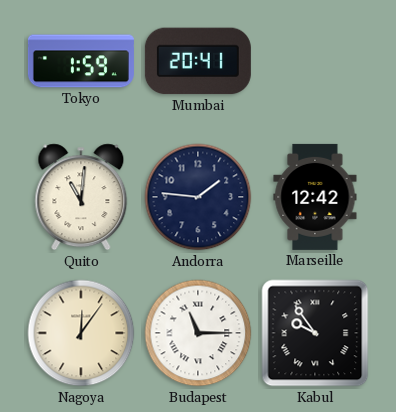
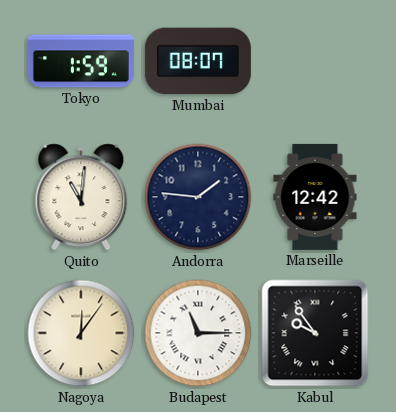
Mumbai: 20:41 -> 08:07 (198, 61)
